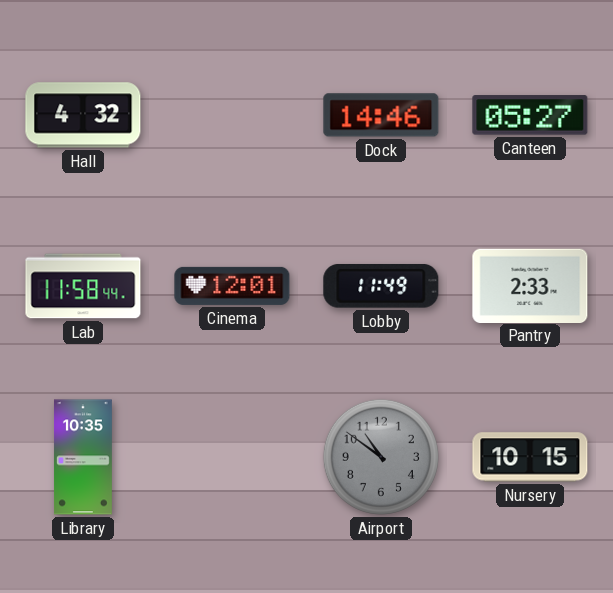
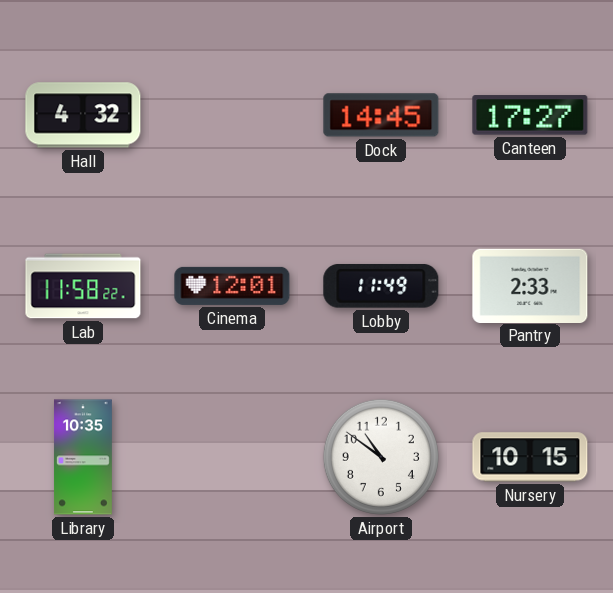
Dock: 14:46 -> 14:45 (381, 115)
Canteen: 05:27 -> 17:27 (530, 115)
Lab: 11:58:44 -> 11:58:22 (83, 286)
Airport dial: grey -> white (381, 457)
